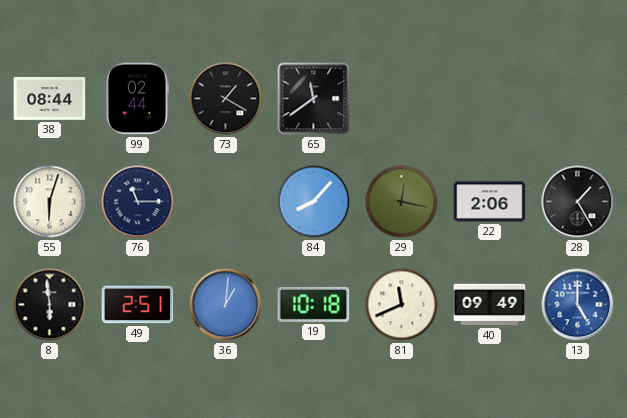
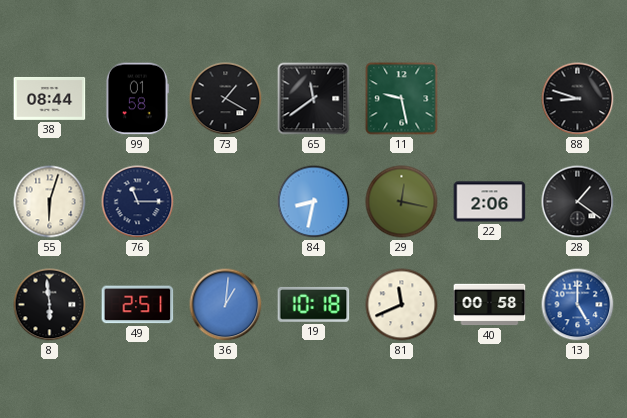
99: 02:44 -> 01:58 (137, 99)
11: none -> 9:28 (402, 99)
88: none -> 8:48 (578, 99)
84: 8:07 -> 8:32 (314, 202)
28: 1:25 -> 1:21 (578, 202)
40: 09:49 -> 00:58 (490, 305)
